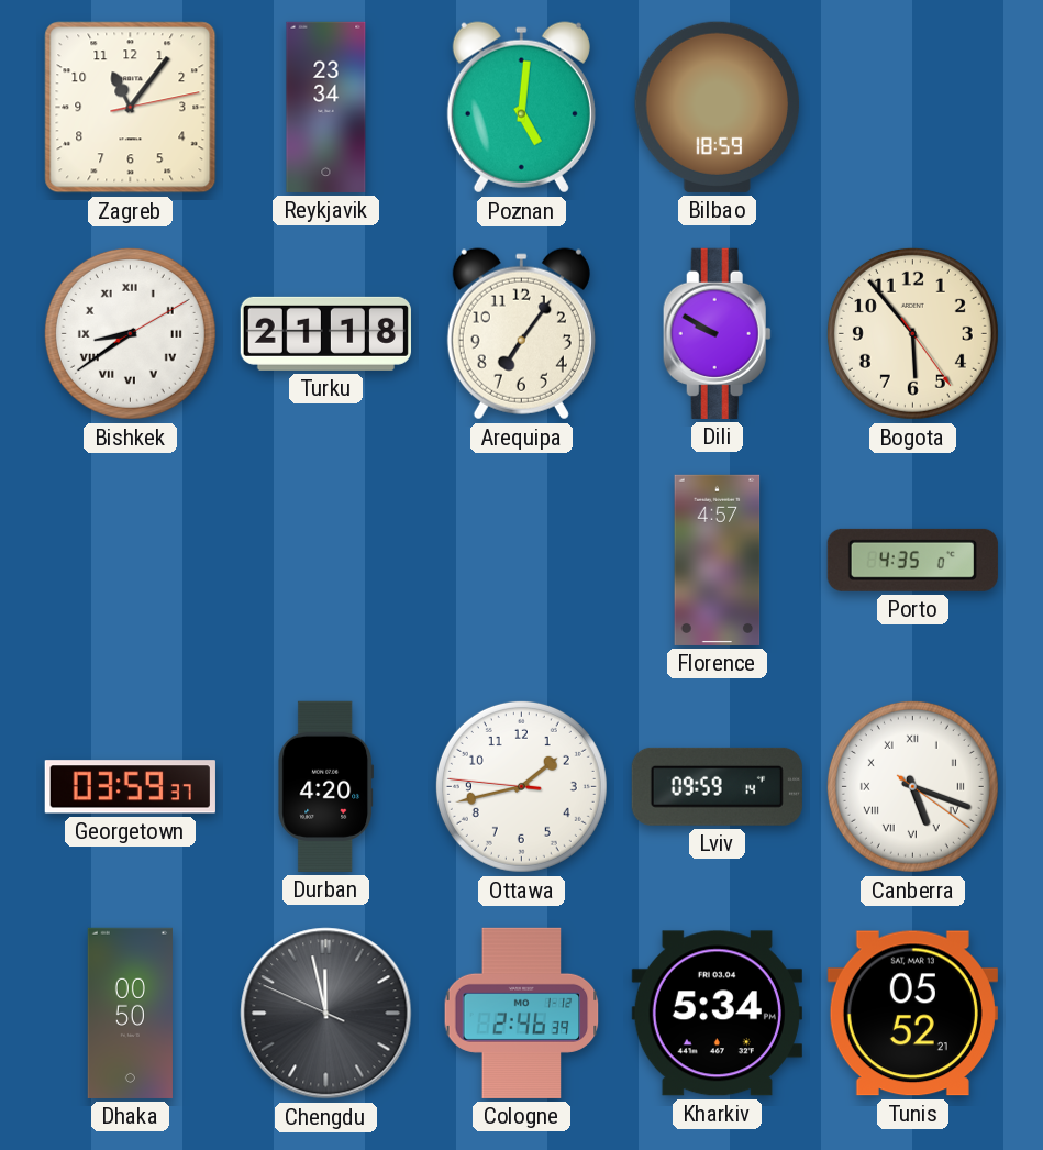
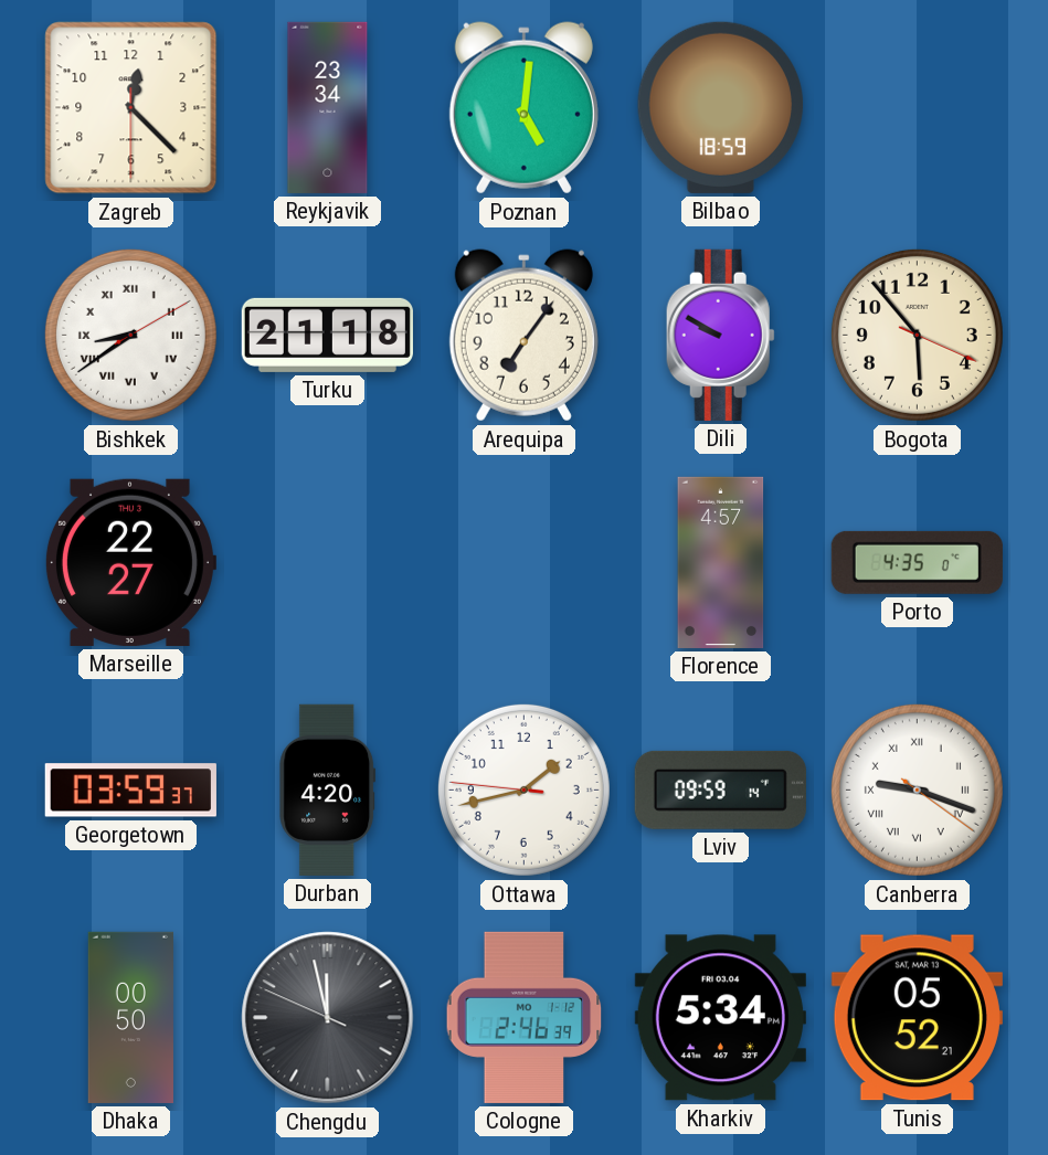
Zagreb: 11:06 -> 12:22 (131, 108)
Bogota: 5:53:24 -> 5:53:19 (917, 335)
Marseille: none -> 22:27 (130, 562)
Canberra: 5:18 -> 9:18 (917, 790)
